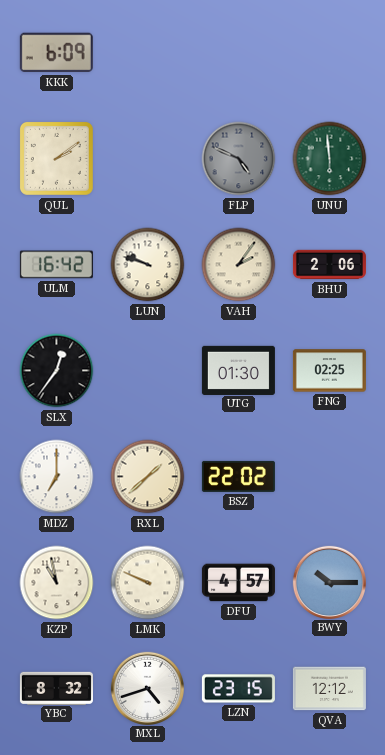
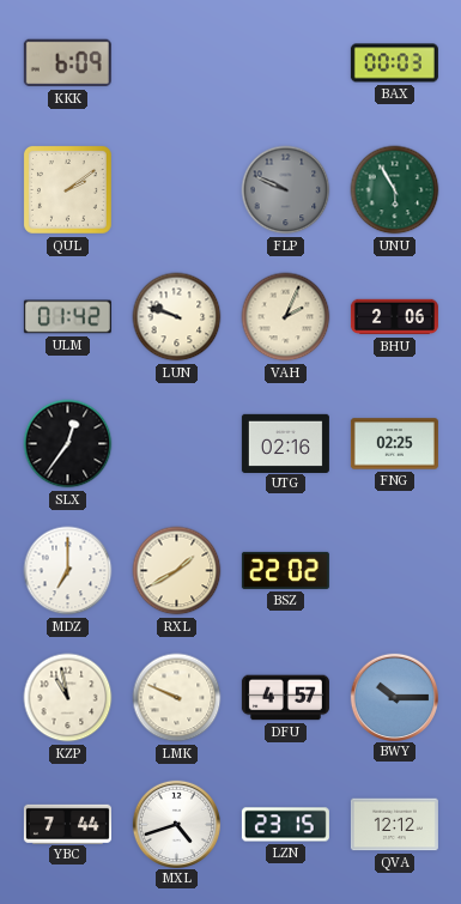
BAX: none -> 00:03 (394, 63)
FLP: 4:49 -> 9:49 (286, 190)
UNU: 5:59 -> 5:55 (395, 190)
ULM: 16:42 -> 01:42 (67, 317)
VAH: 2:06 -> 2:04 (286, 317)
UTG: 01:30 -> 02:16 (285, 443)
RXL: 1:38 -> 1:40 (177, 571)
YBC: 8:32 -> 7:44 (67, 824)
